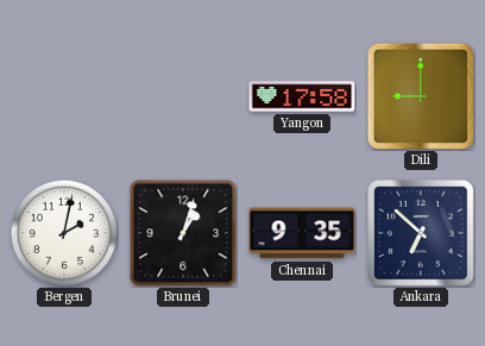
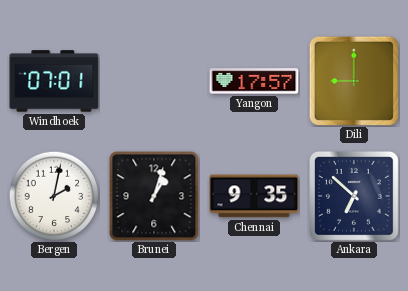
Windhoek: none -> 07:01 (54, 81)
Yangon: 17:58 -> 17:57 (254, 81)
